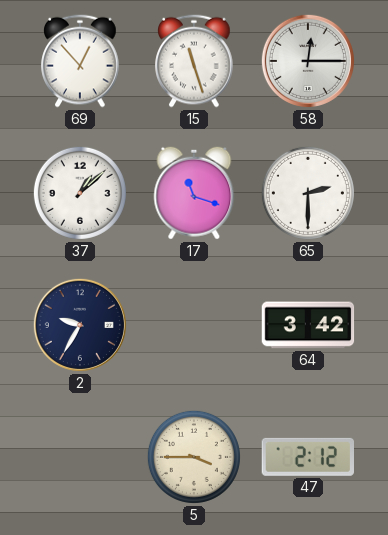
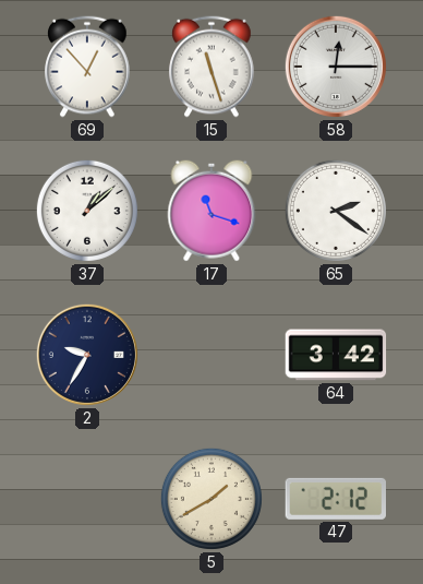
65: 2:30 -> 2:21 (336, 211)
5: 3:45 -> 1:40 (211, 499)
